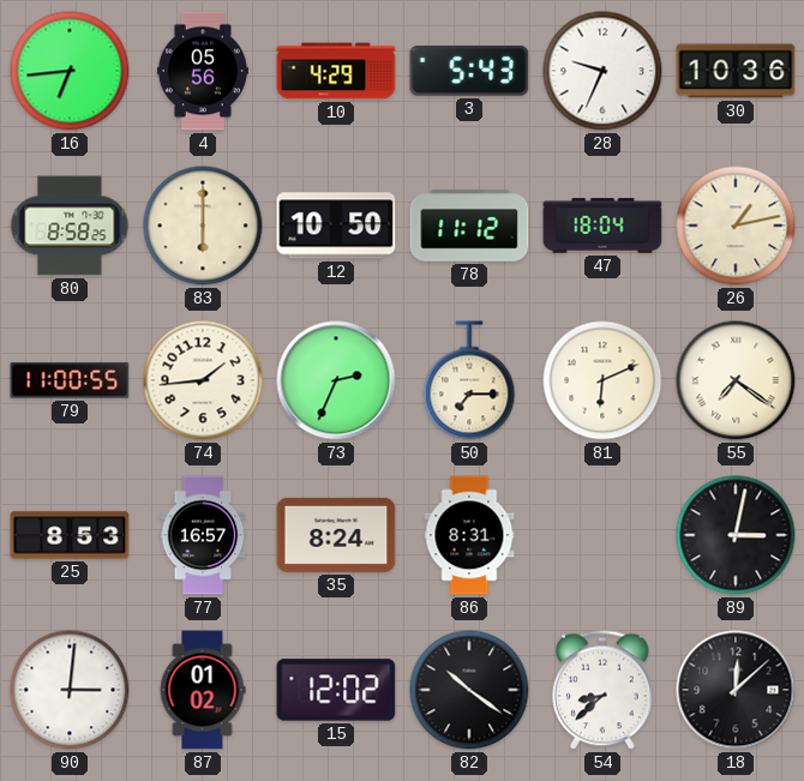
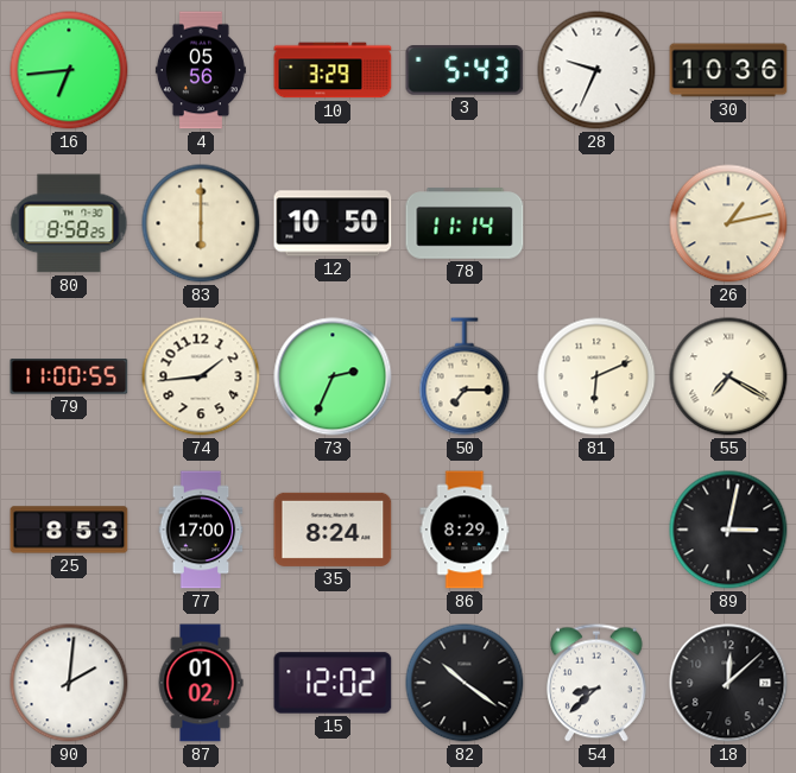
10: 4:29 -> 3:29 (333, 70)
78: 11:12 -> 11:14 (465, 223)
47: 18:04 -> none (602, 226)
55: 7:21 -> 7:20 (728, 376)
77: 16:57 -> 17:00 (201, 530)
86: 8:31 -> 8:29 (465, 530)
90: 3:01 -> 2:01 (69, 683)
